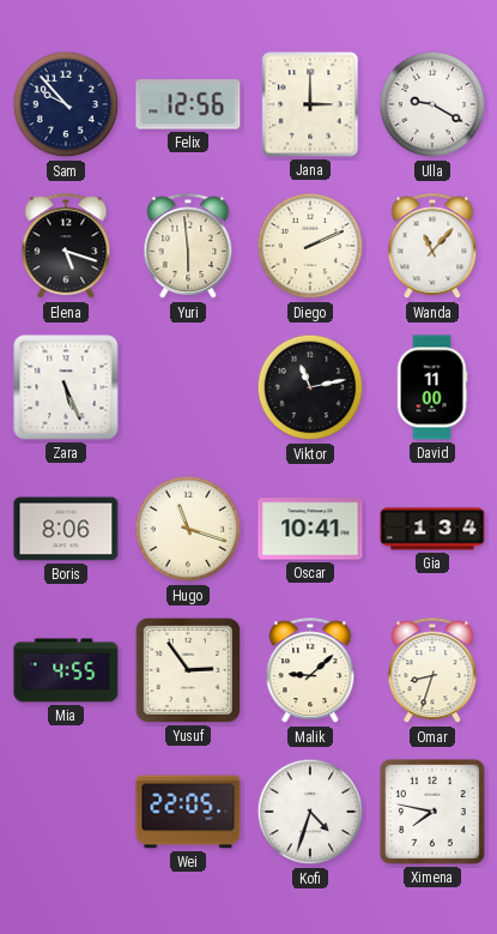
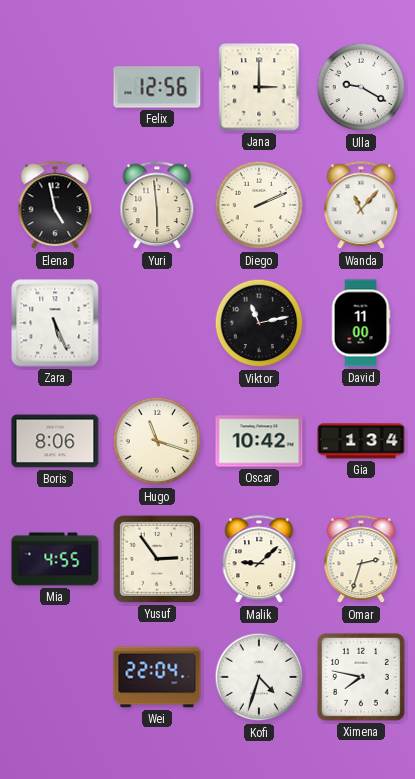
Sam: 9:53 -> none (66, 104)
Elena: 5:18 -> 4:58 (55, 206)
Oscar: 10:41 -> 10:42 (259, 441)
Omar: 8:33 -> 2:33 (361, 560)
Wei: 22:05 -> 22:04 (157, 677)
